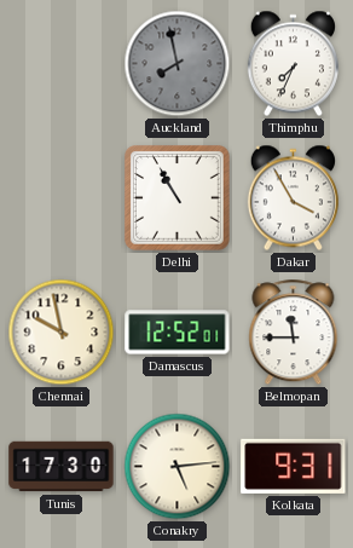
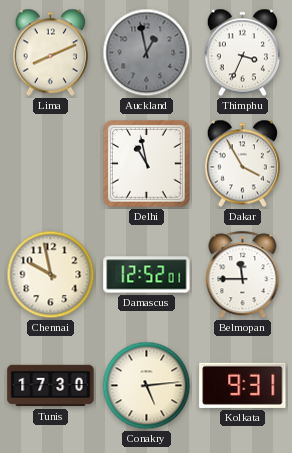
Lima: none -> 8:11 (50, 53)
Auckland: 7:58 -> 12:58 (147, 53)
Thimphu: 7:34 -> 3:34 (242, 53)
Delhi: 10:55 -> 10:58 (147, 164)
